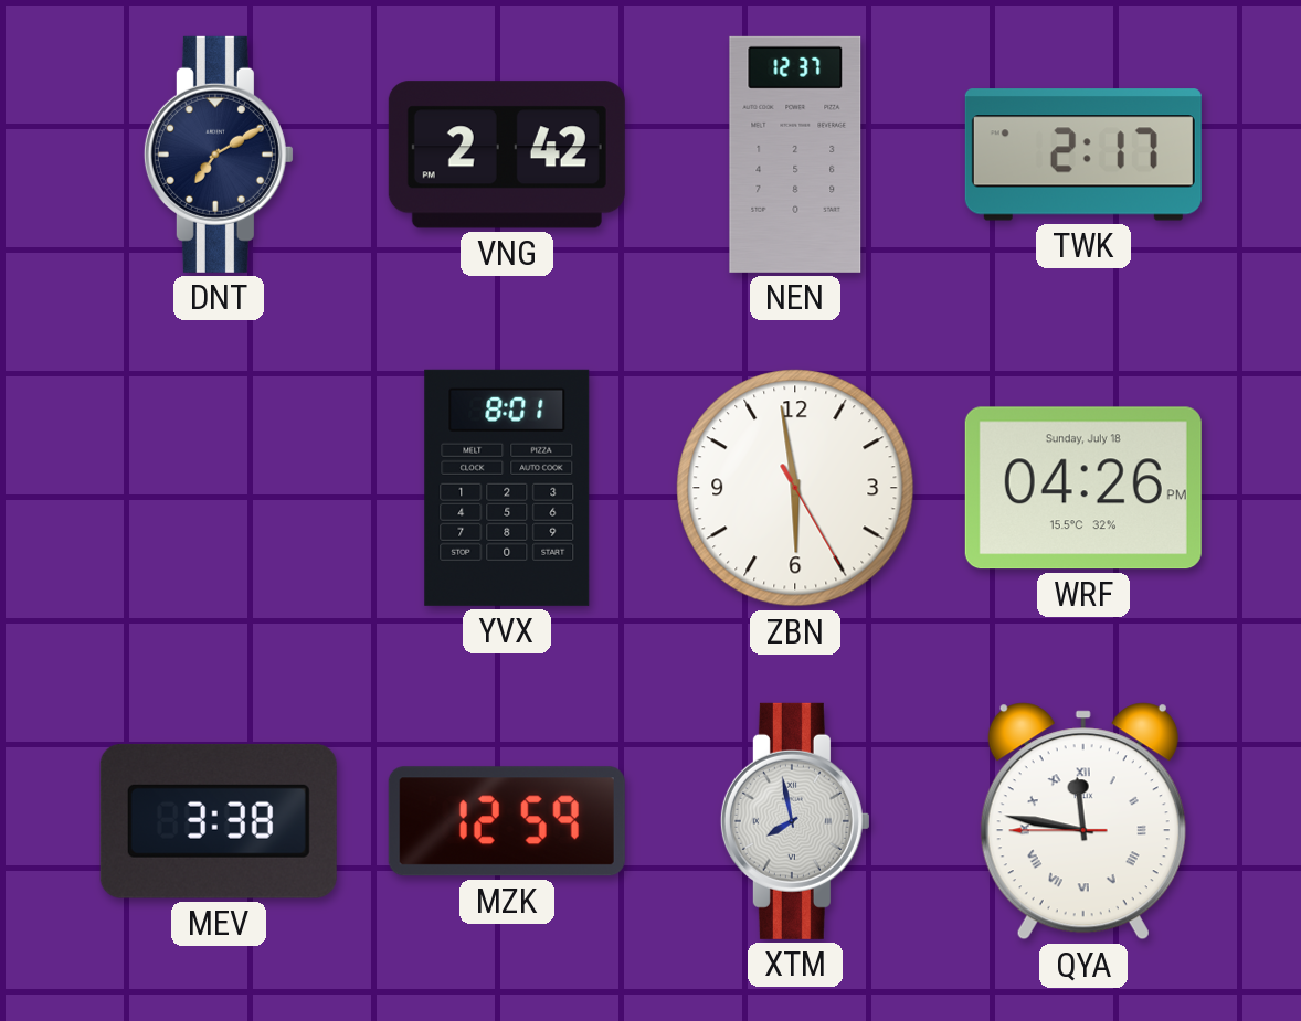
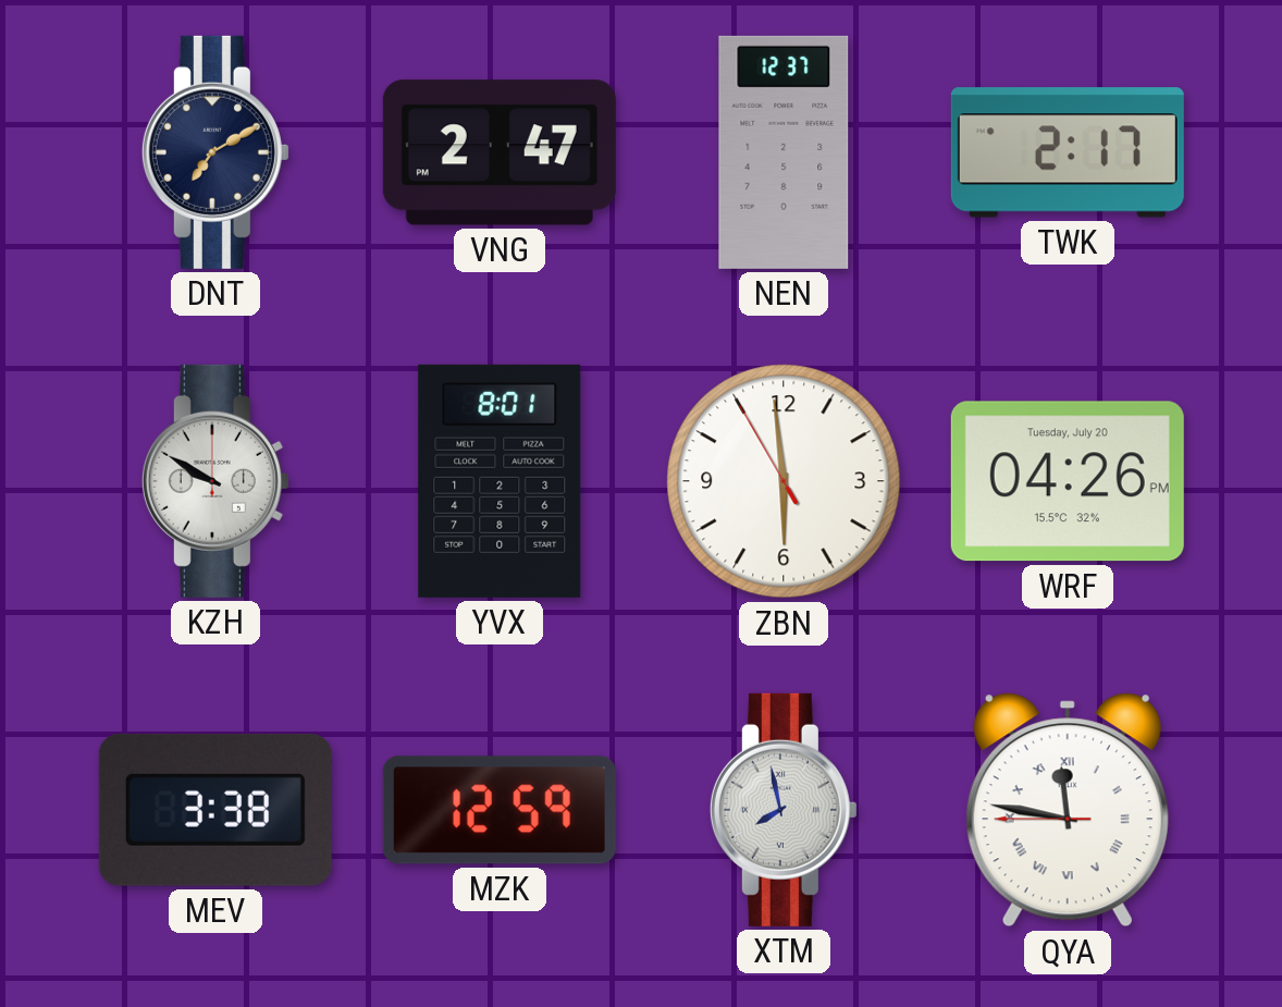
VNG: 2:42 -> 2:47 (500, 152)
KZH: none -> 9:50 (215, 481)
ZBN: 5:58:25 -> 5:58:55 (784, 481)
WRF date: Sunday, July 18 -> Tuesday, July 20 (1068, 481)
